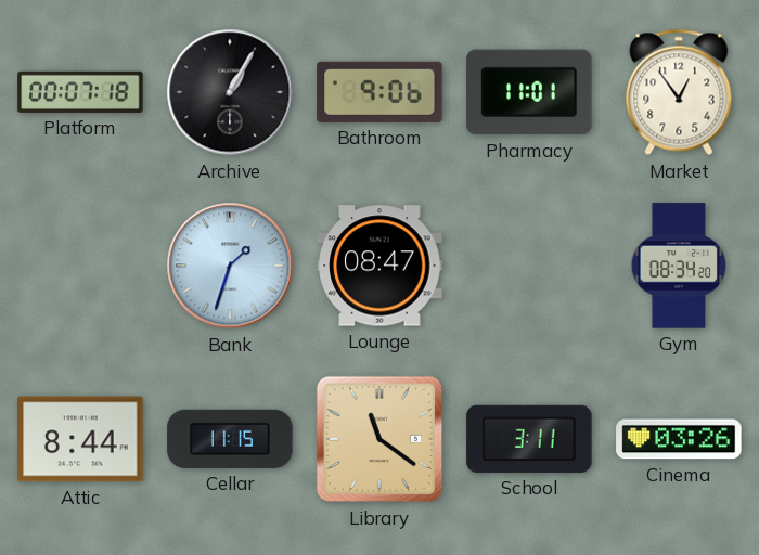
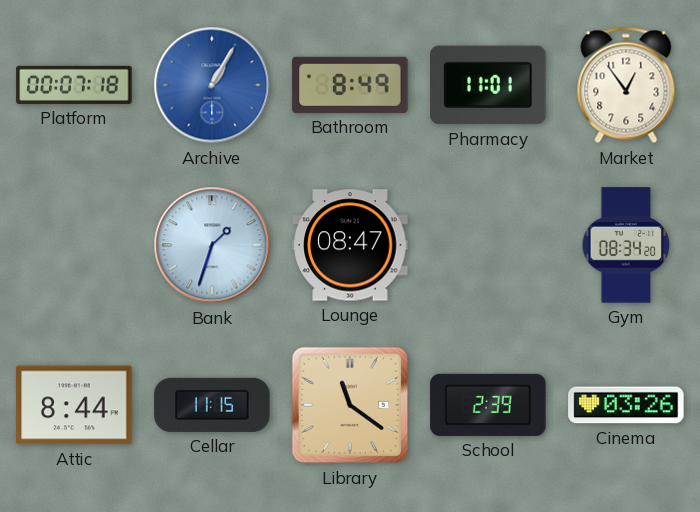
Archive dial: black -> blue (212, 85)
Bathroom: 9:06 -> 8:49 (350, 85)
School: 3:11 -> 2:39 (488, 405)
